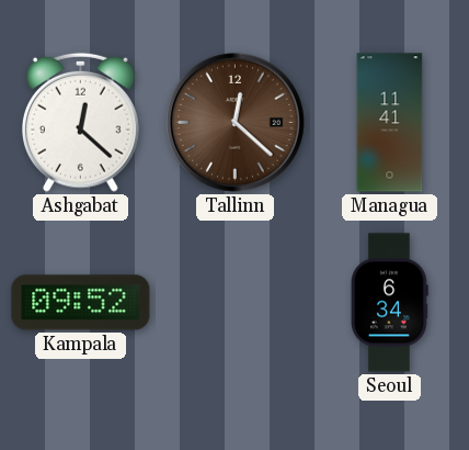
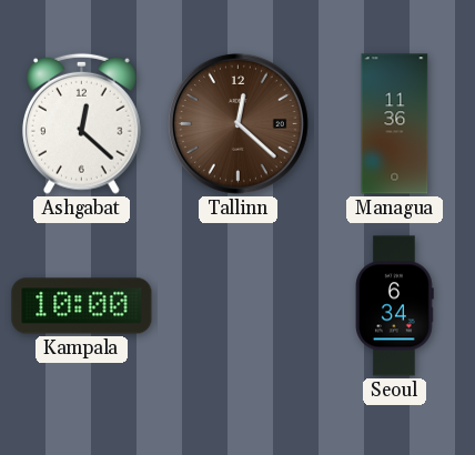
Managua: 11:41 -> 11:36 (395, 124)
Kampala: 09:52 -> 10:00 (82, 306)
